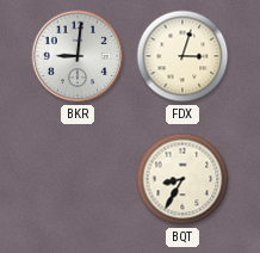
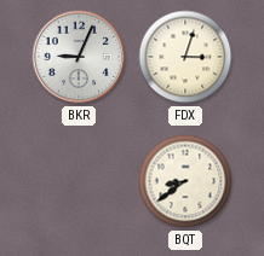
BKR: 9:01 -> 9:04 (79, 57)
BQT: 8:35 -> 8:39 (185, 181)
